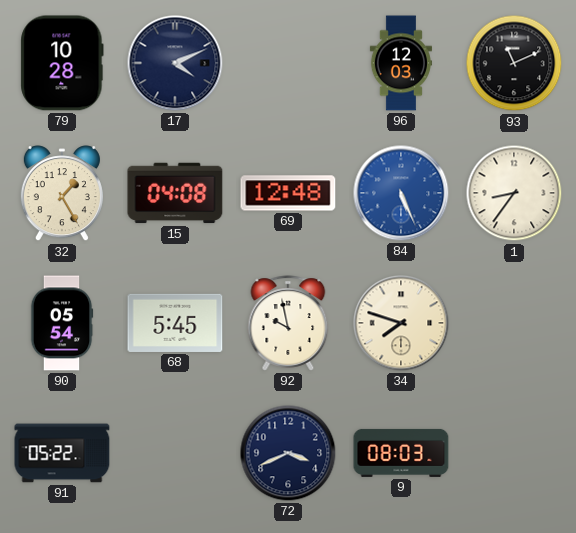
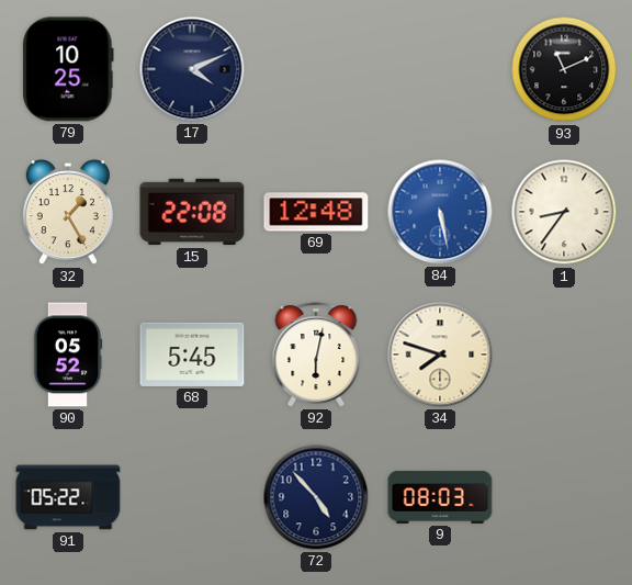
79: 10:28 -> 10:25 (68, 69)
96: 12:03 -> none (401, 63)
15: 04:08 -> 22:08 (192, 212)
84: 5:26 -> 5:28 (440, 212)
90: 05:54 -> 05:52 (68, 355)
92: 9:58 -> 6:02 (316, 355)
72: 3:41 -> 4:53 (316, 497)
